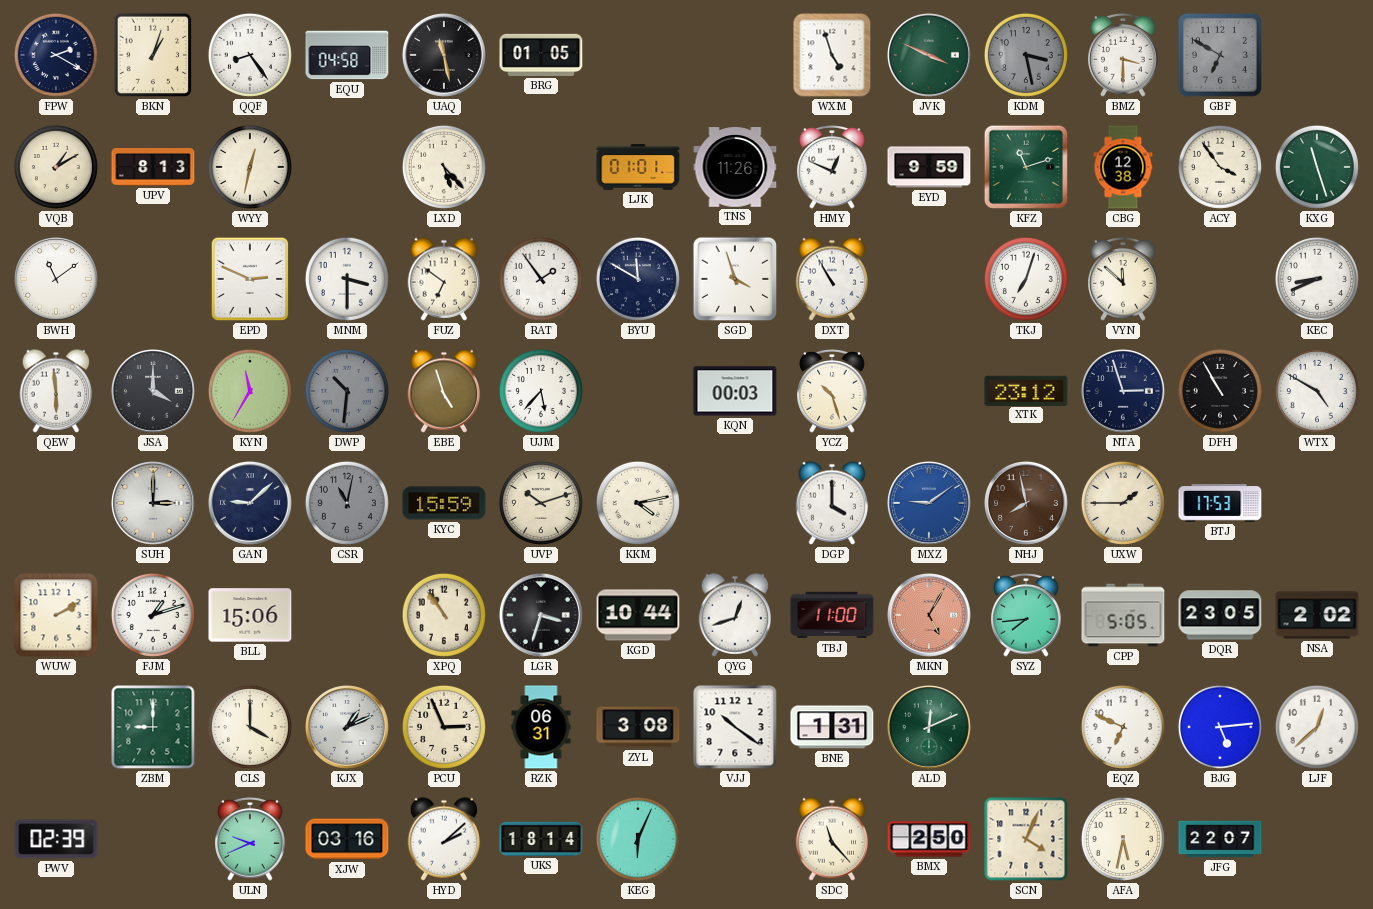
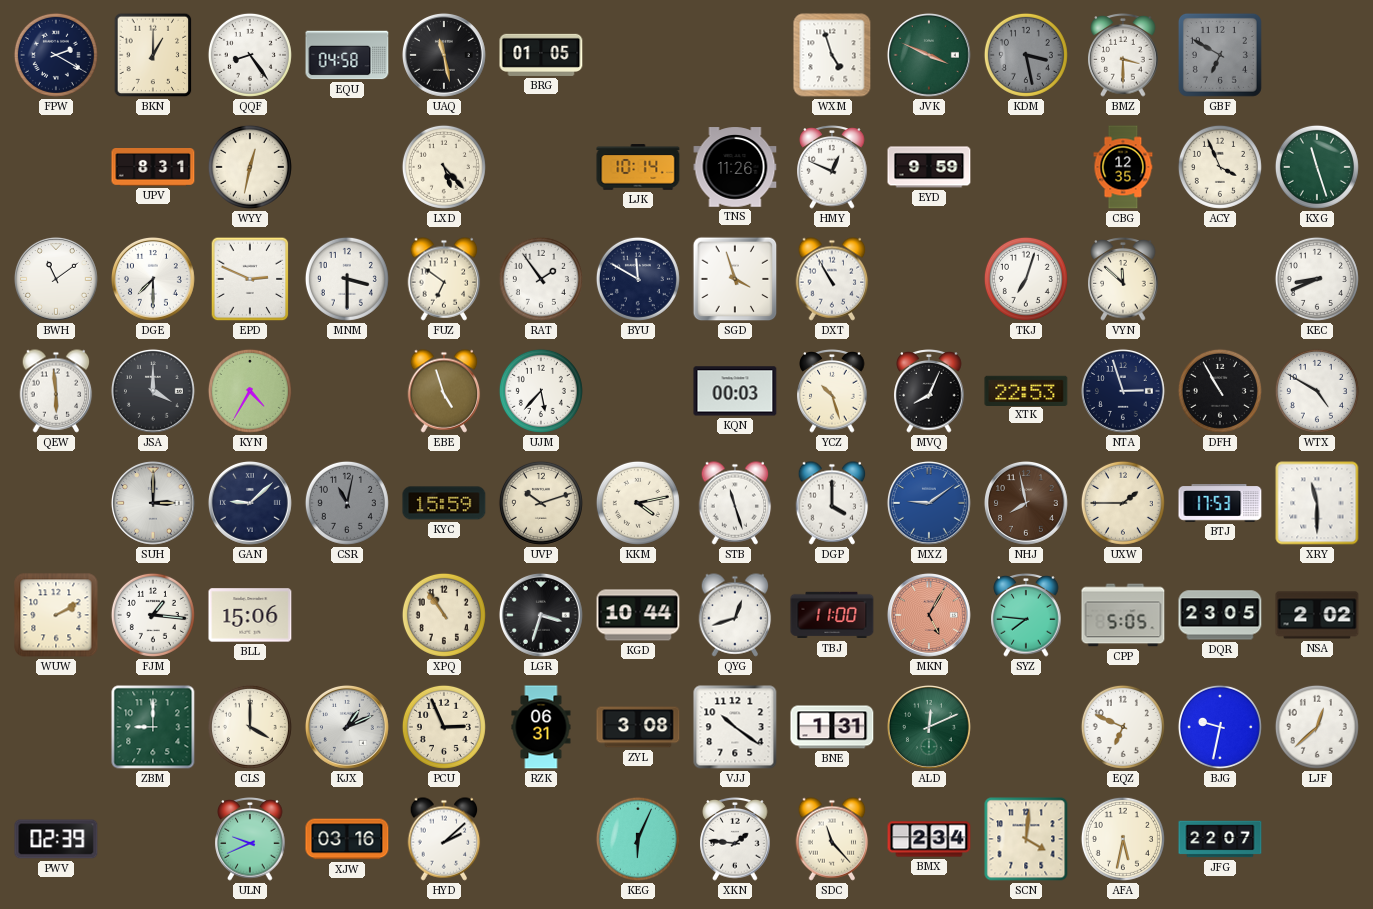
BKN: 1:03 -> 1:00 (153, 55)
VQB: 1:10 -> none (56, 167)
UPV: 8:13 -> 8:31 (153, 168)
LJK: 01:01 -> 10:14 (638, 167)
KFZ: 11:12 -> none (1026, 167)
CBG: 12:38 -> 12:35 (1123, 167)
ACY: 3:54 -> 3:56 (1220, 167)
DGE: none -> 7:30 (153, 279)
KYN: 11:35 -> 4:35 (250, 391)
DWP: 10:31 -> none (347, 391)
MVQ: none -> 8:04 (929, 391)
XTK: 23:12 -> 22:53 (1026, 390)
STB: none -> 11:27 (735, 503)
XRY: none -> 11:30 (1317, 503)
FJM: 1:12 -> 1:16 (153, 615)
SYZ: 7:44 -> 7:46 (1026, 615)
BJG: 5:14 -> 9:32 (1220, 727)
UKS: 18:14 -> none (541, 839)
XKN: none -> 1:46 (735, 839)
BMX: 2:50 -> 2:34 (929, 839)
SCN: 4:04 -> 4:01 (1026, 839)
